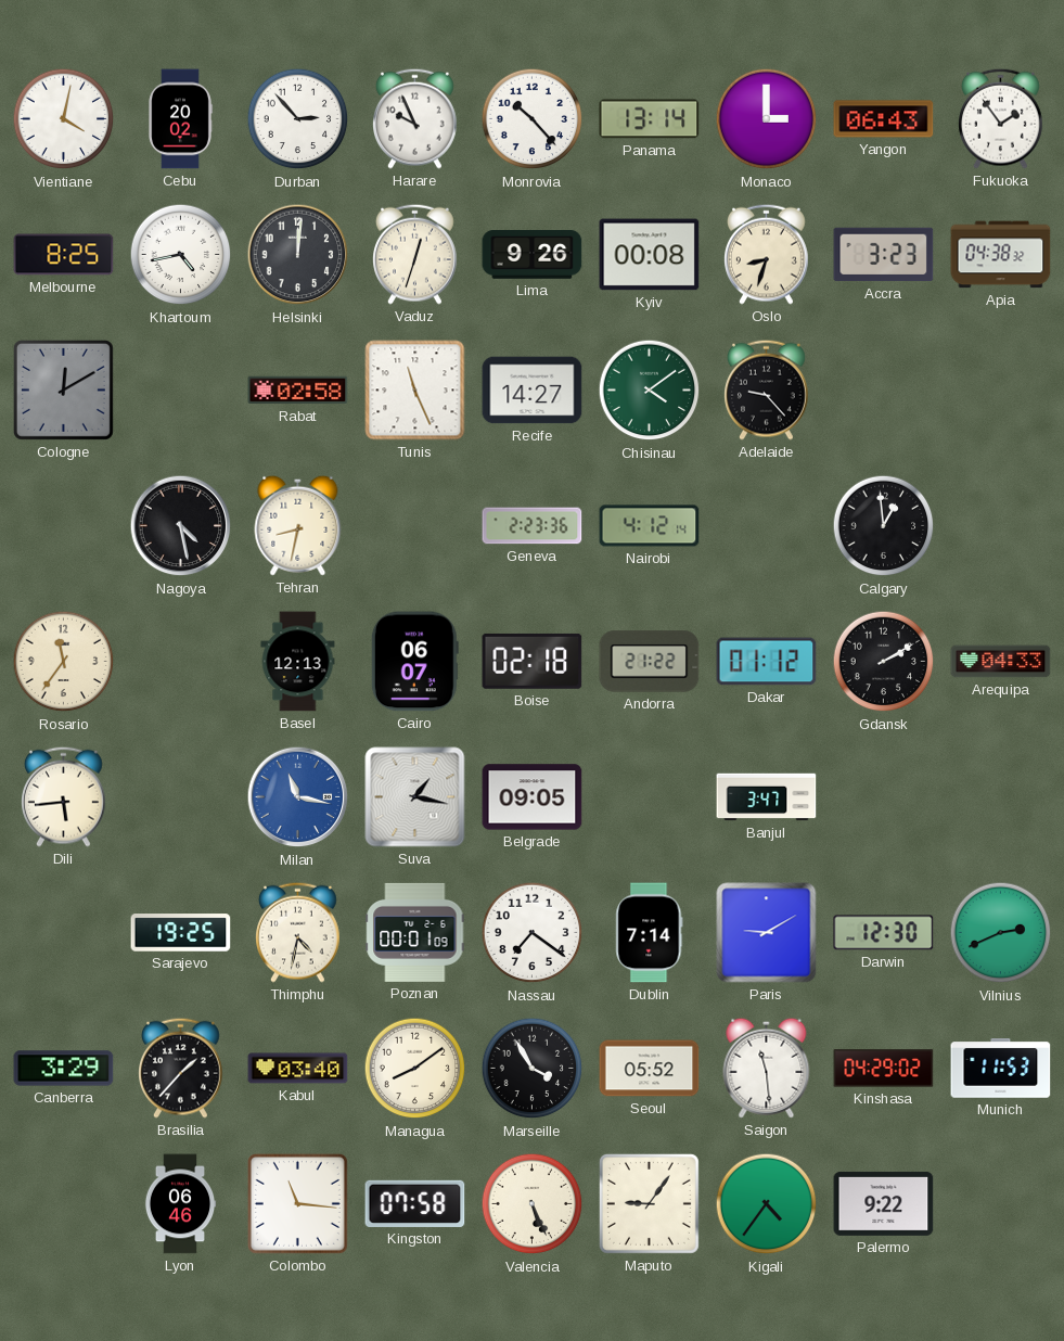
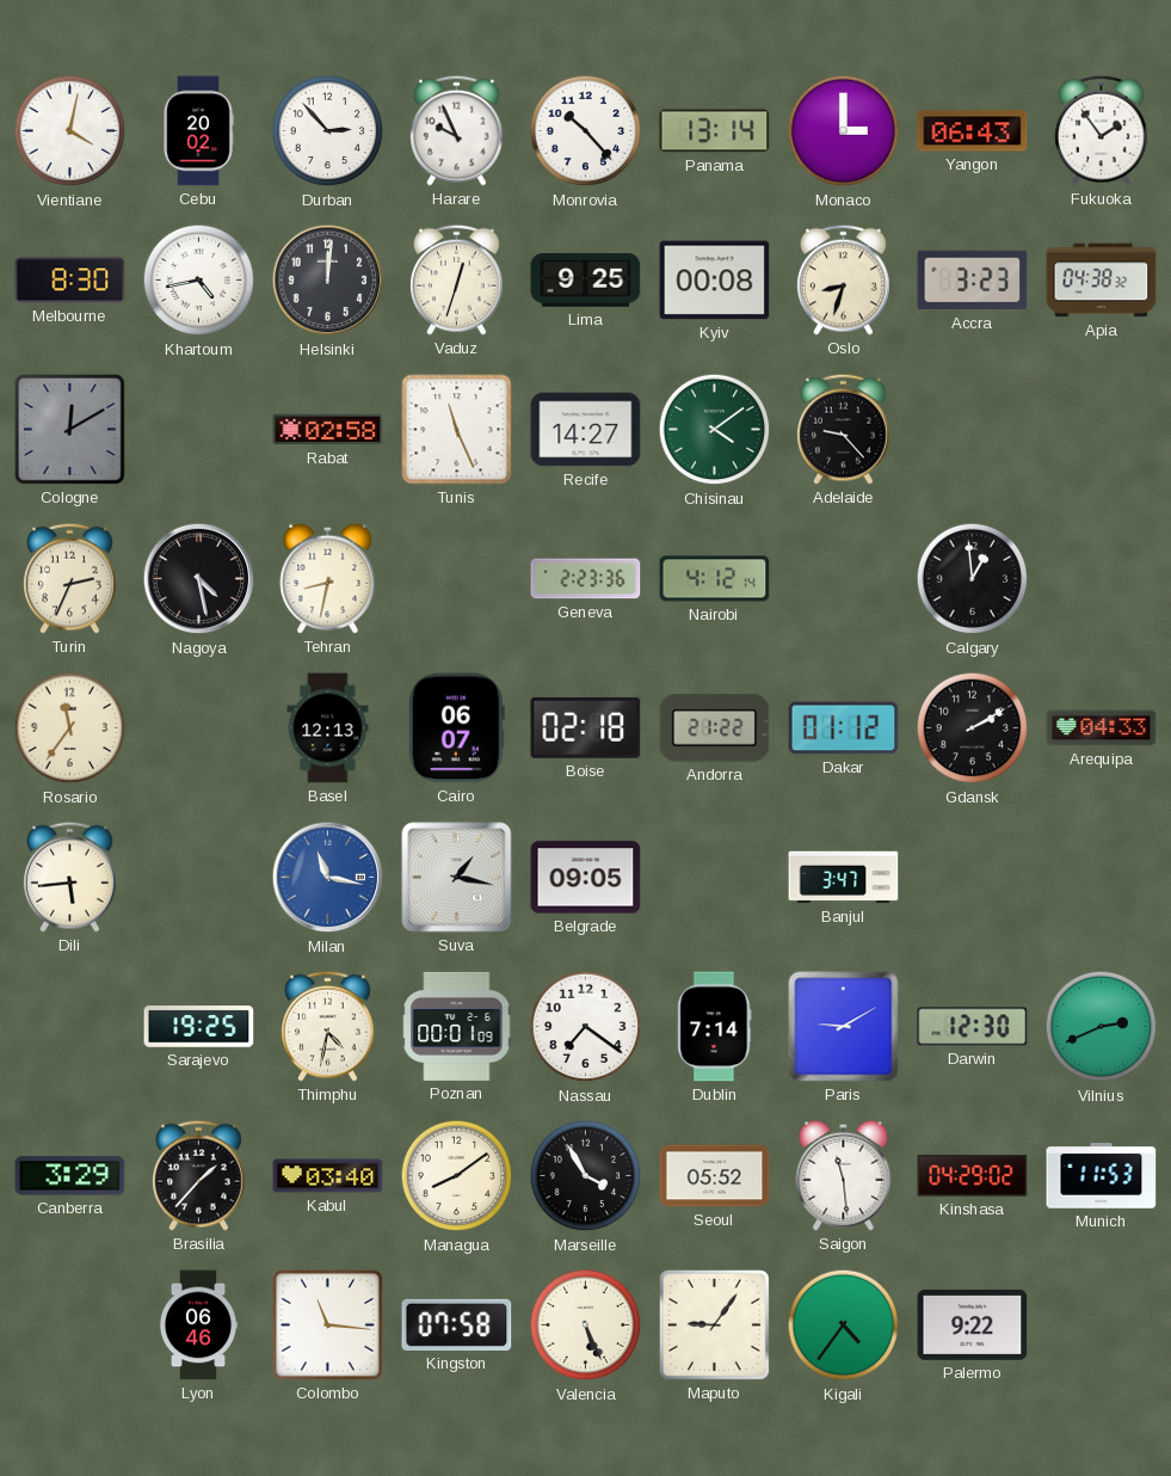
Melbourne: 8:25 -> 8:30 (70, 281)
Lima: 9:26 -> 9:25 (586, 281)
Turin: none -> 2:34 (70, 578)
